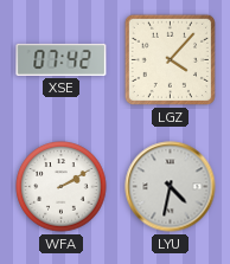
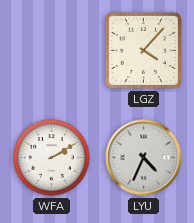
XSE: 07:42 -> none (62, 59)
LYU: 4:32 -> 4:34 (144, 158)
